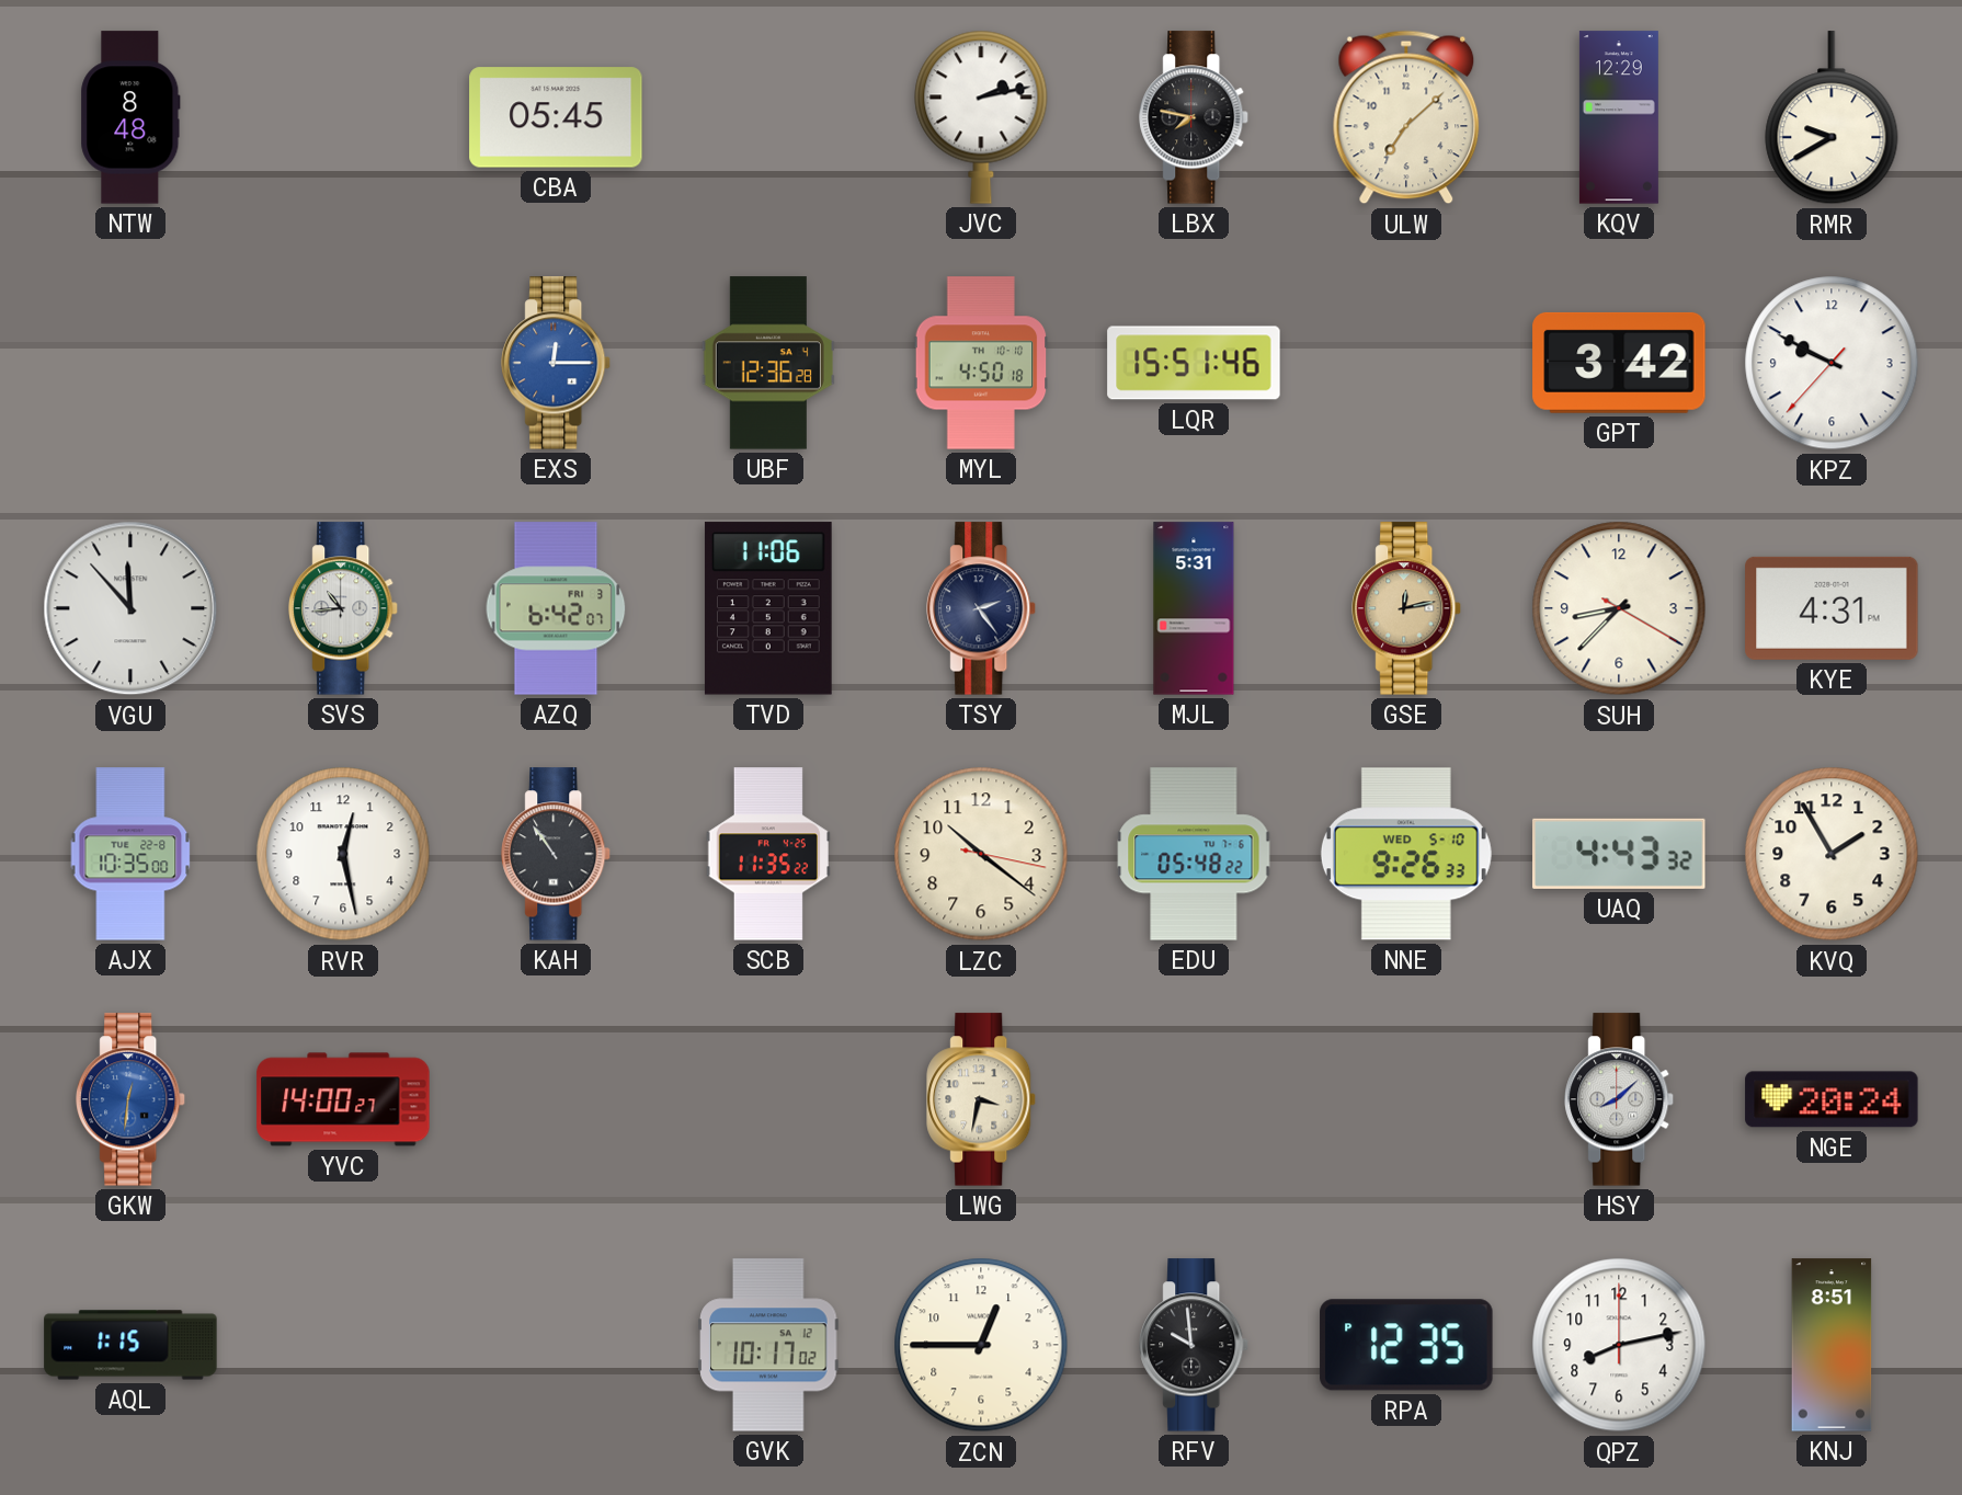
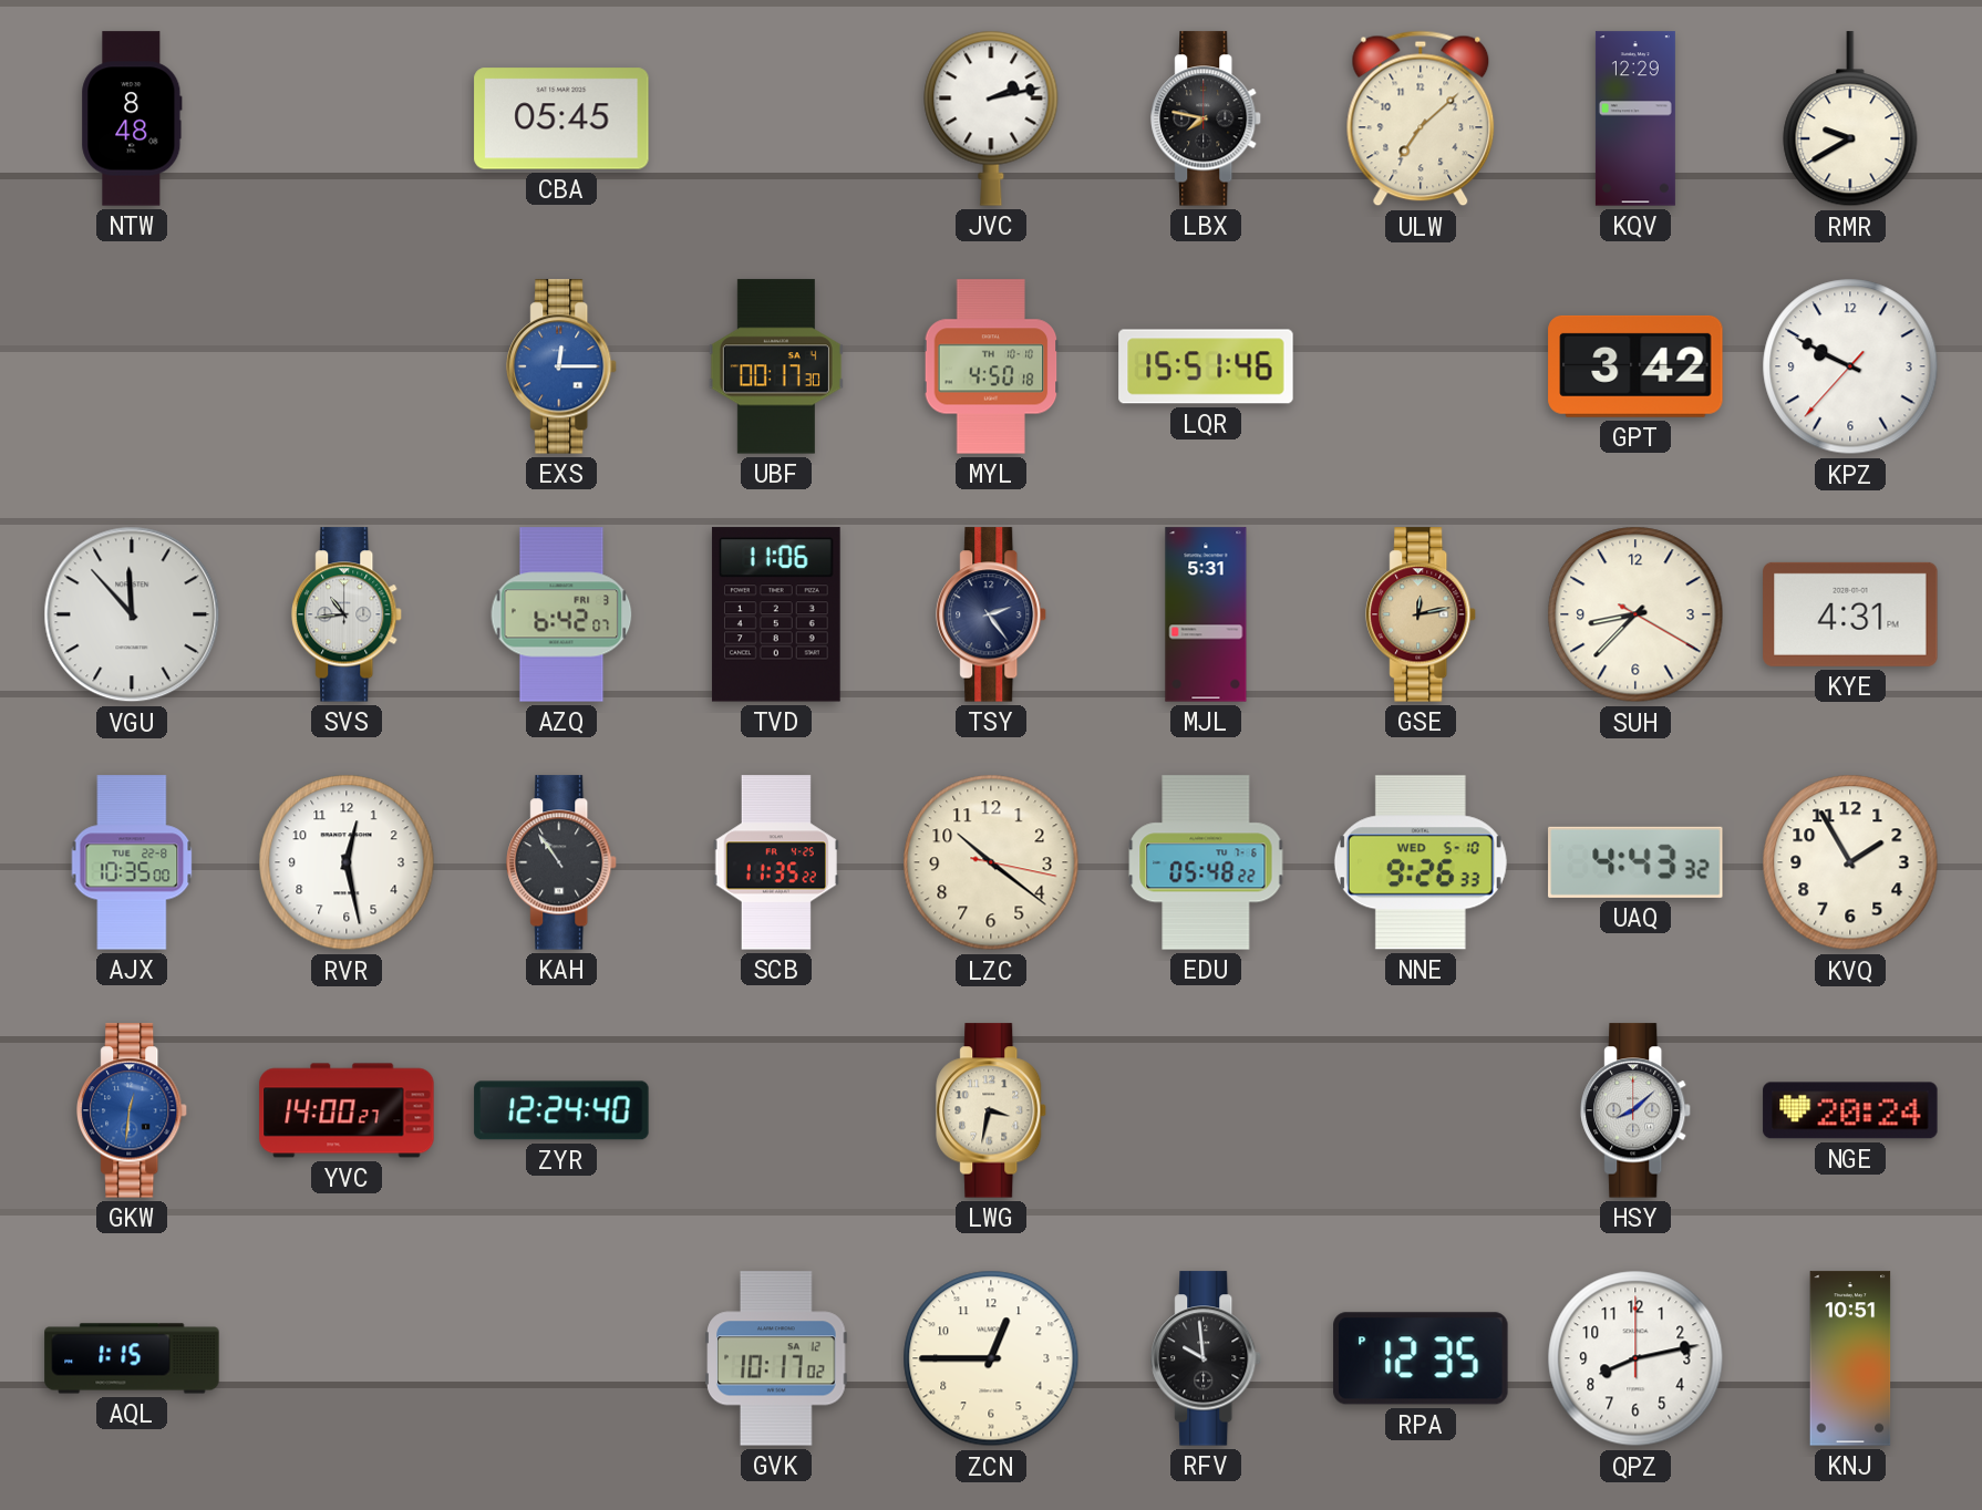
UBF: 12:36 -> 00:17 (776, 366)
ZYR: none -> 12:24 (561, 1110)
KNJ: 8:51 -> 10:51 (1850, 1358)
